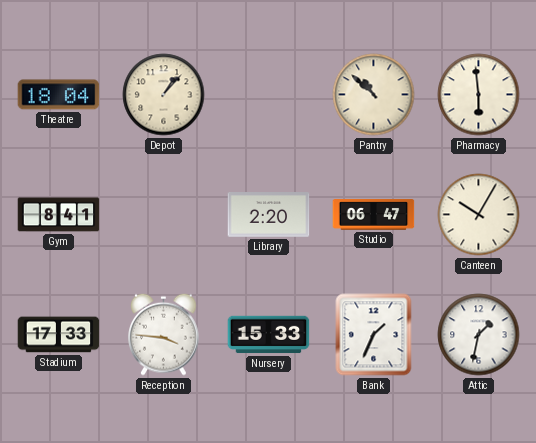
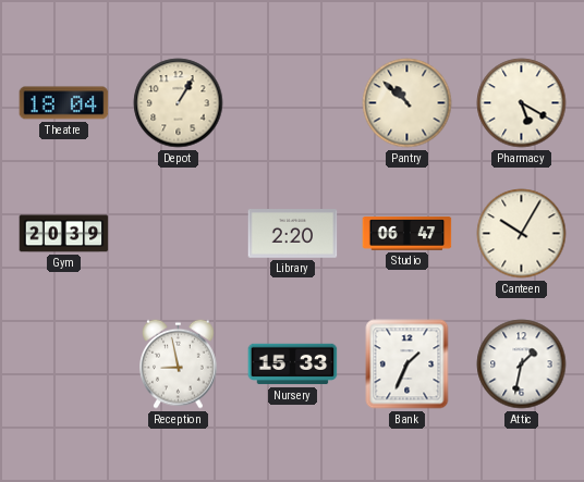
Depot: 1:07 -> 1:05 (179, 103)
Pharmacy: 5:59 -> 5:20 (522, 103)
Gym: 8:41 -> 20:39 (64, 234)
Stadium: 17:33 -> none (59, 335)
Reception: 3:46 -> 8:58 (179, 363)
